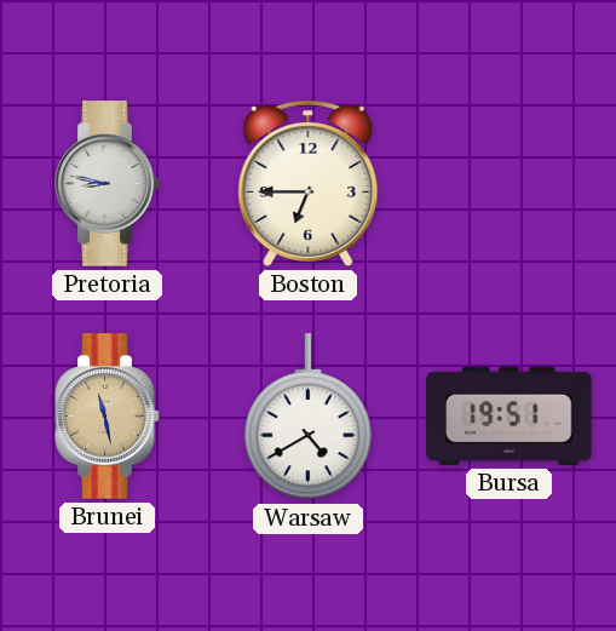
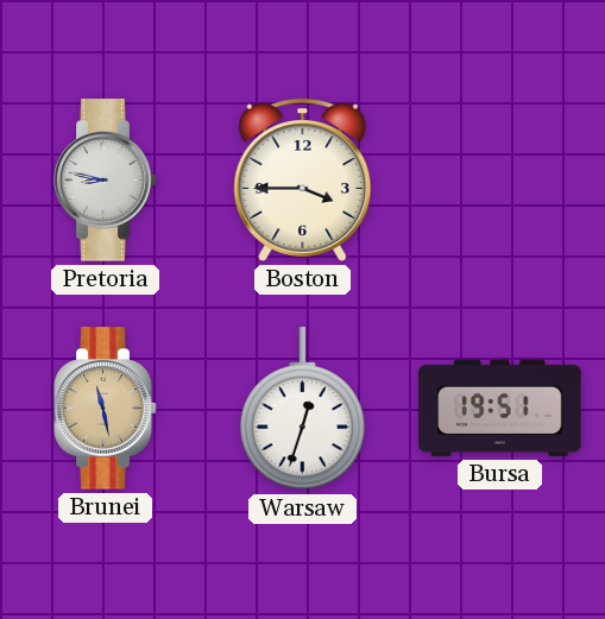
Boston: 6:45 -> 3:45 (303, 179)
Warsaw: 4:40 -> 12:33 (302, 409)
